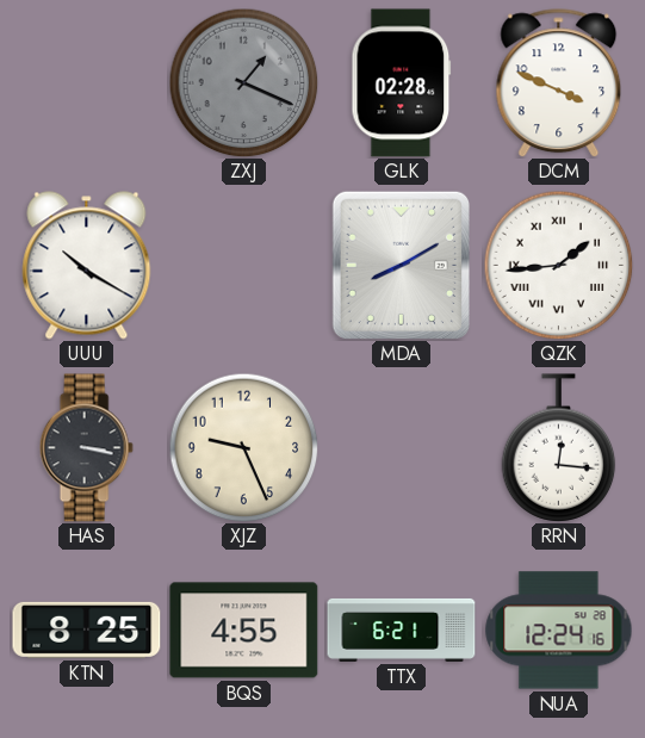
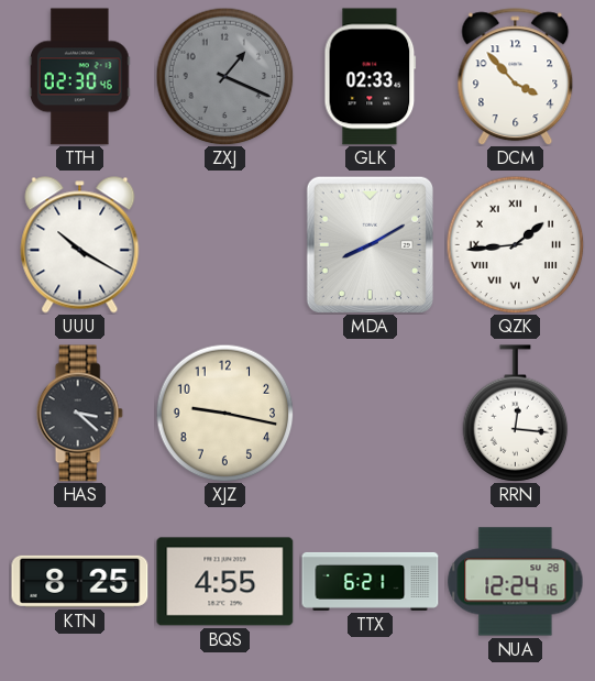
TTH: none -> 02:30 (80, 77)
GLK: 02:28 -> 02:33 (371, 77)
DCM: 3:49 -> 3:53 (516, 77)
HAS: 3:17 -> 3:22 (79, 414)
XJZ: 9:26 -> 9:17 (224, 413)
